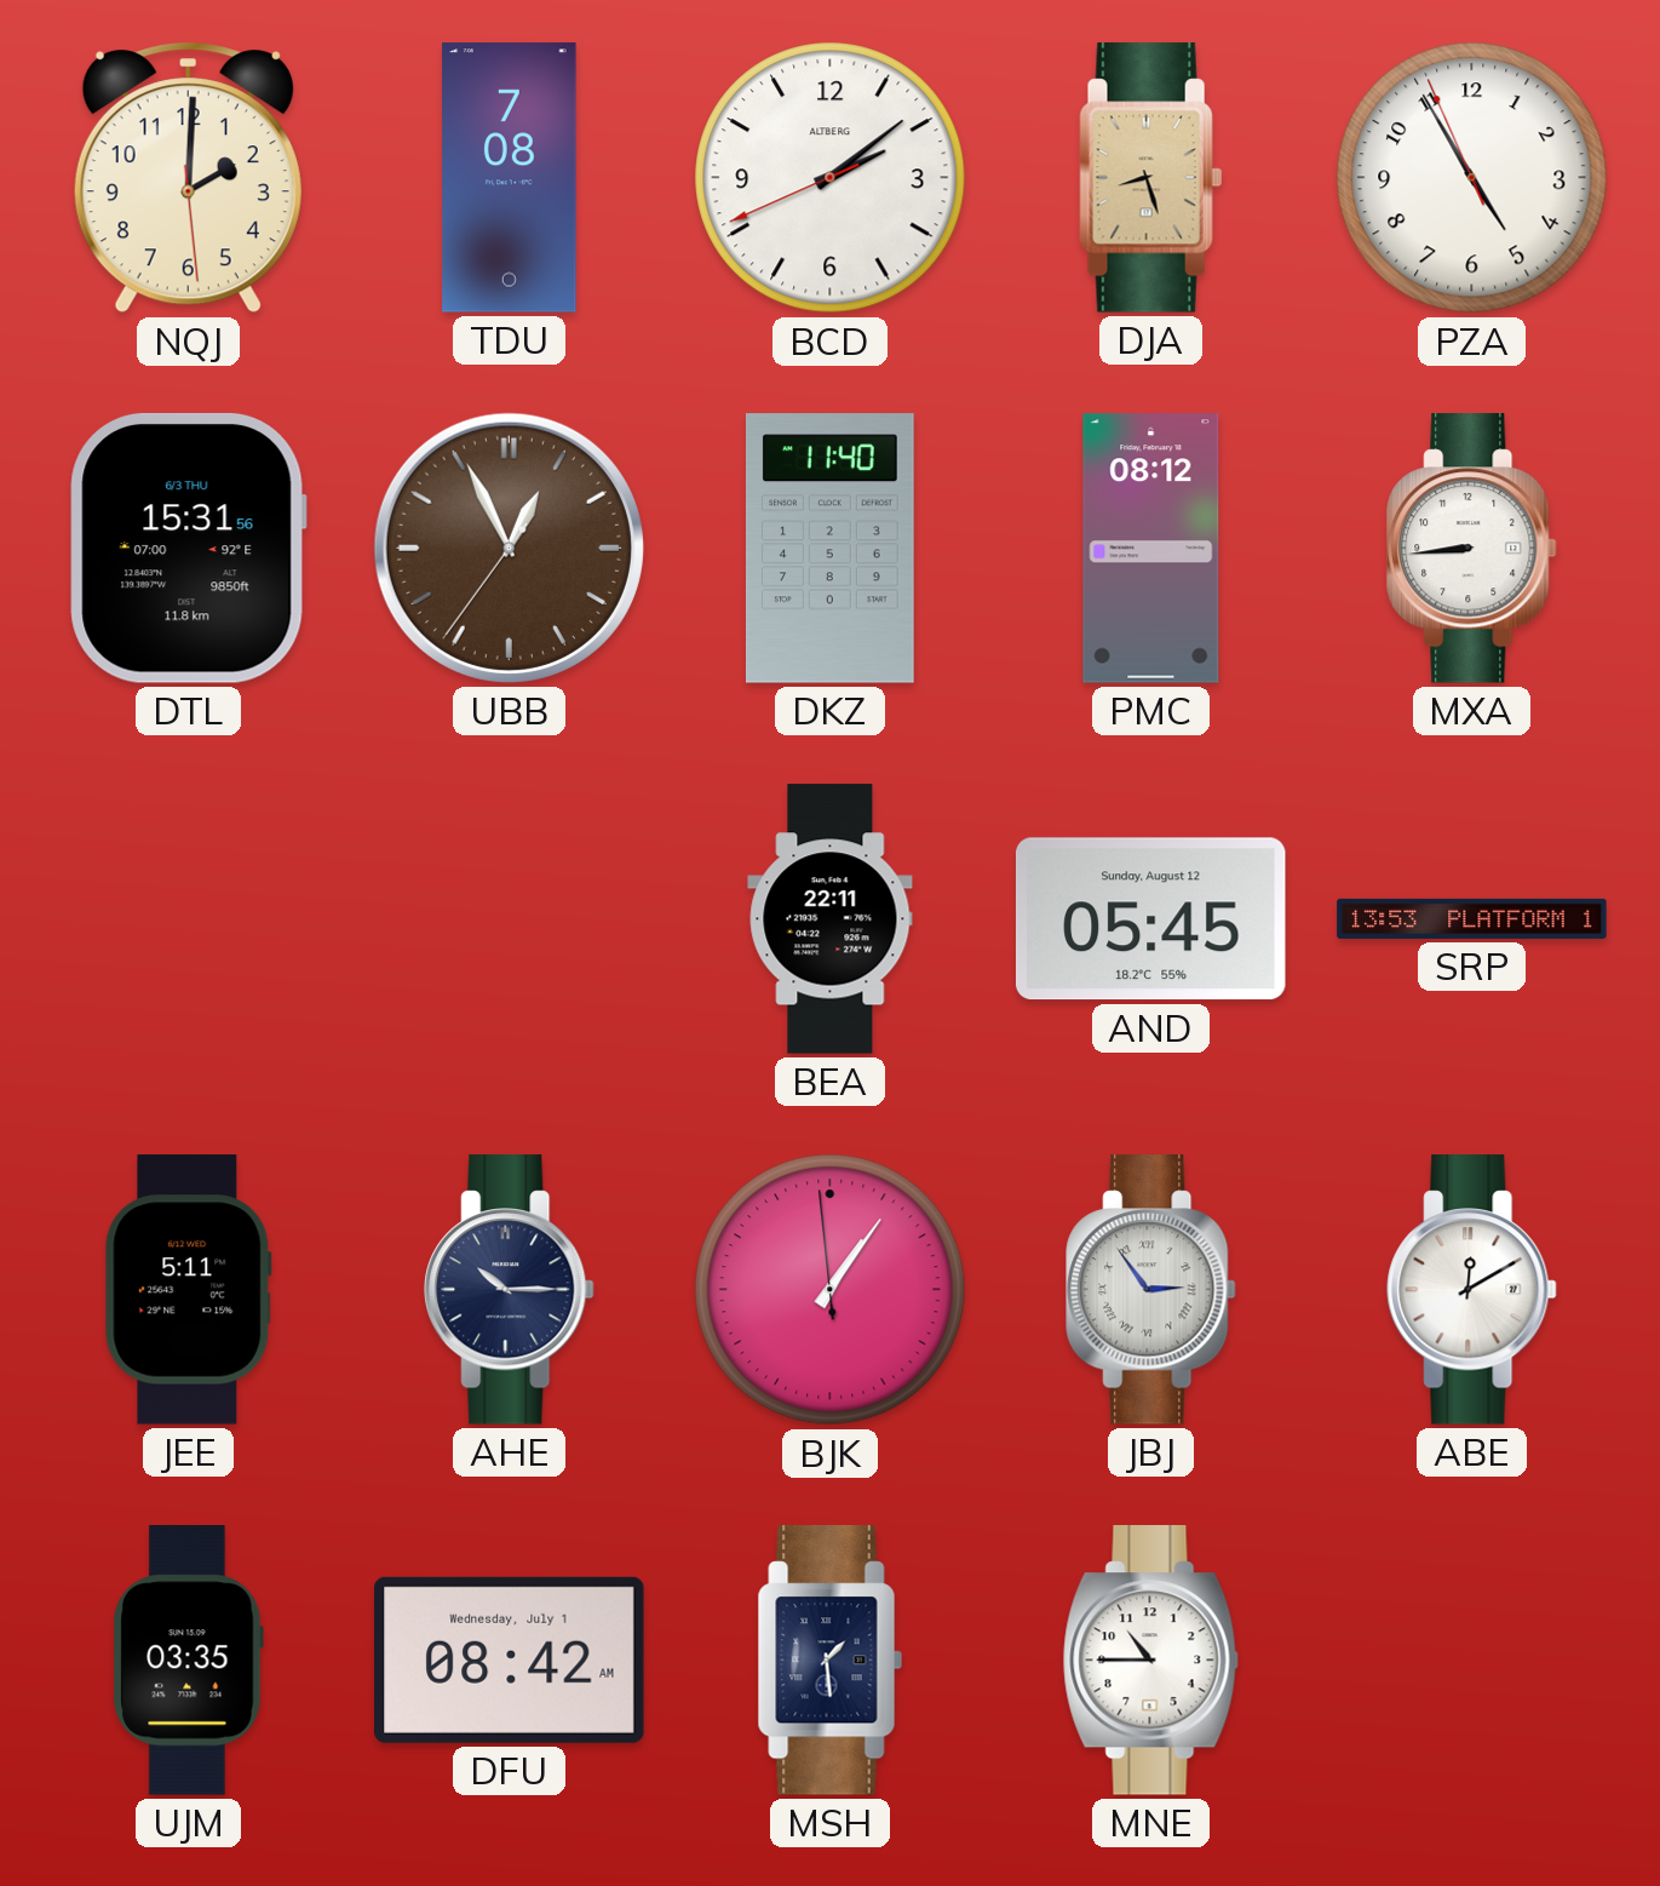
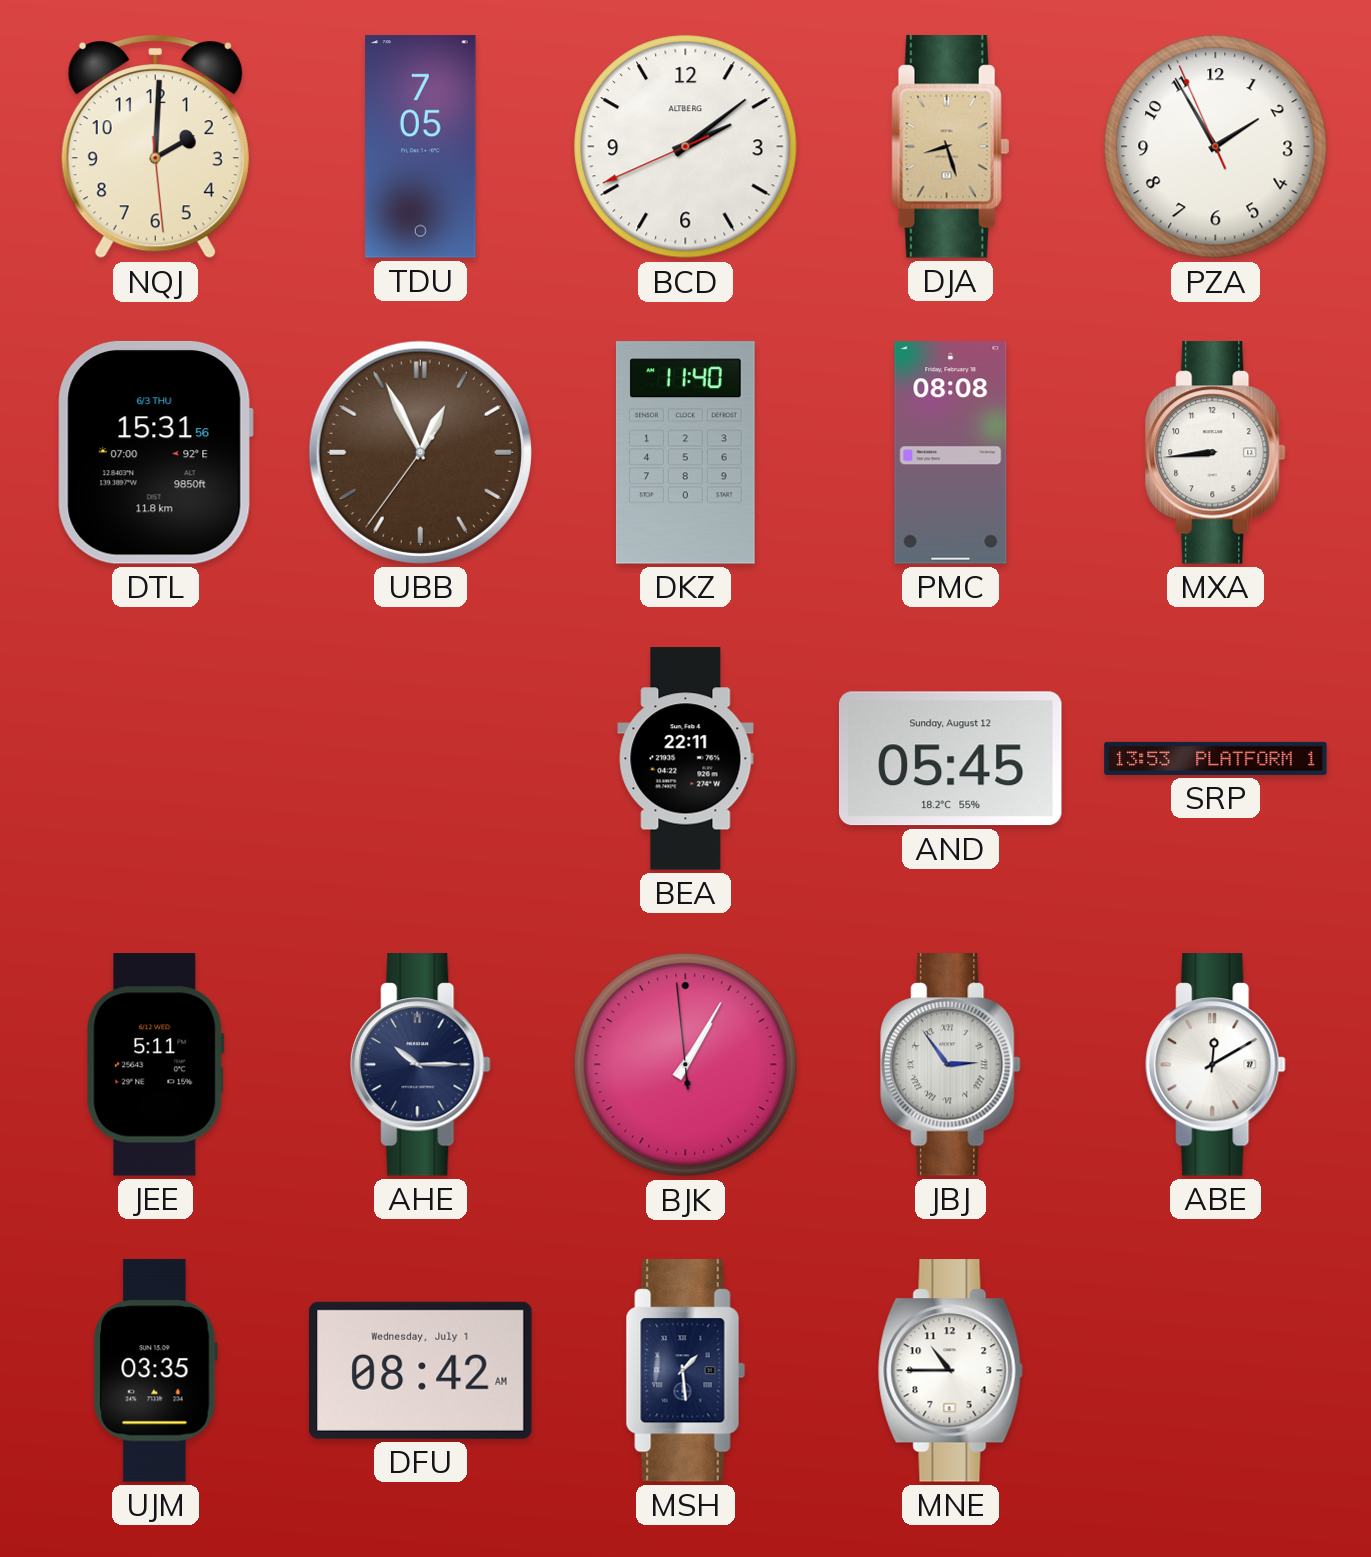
TDU: 7:08 -> 7:05 (421, 147)
PZA: 4:54 -> 1:54 (1216, 147)
PMC: 08:12 -> 08:08 (951, 453)
BJK: 1:05 -> 1:04 (686, 1065)
